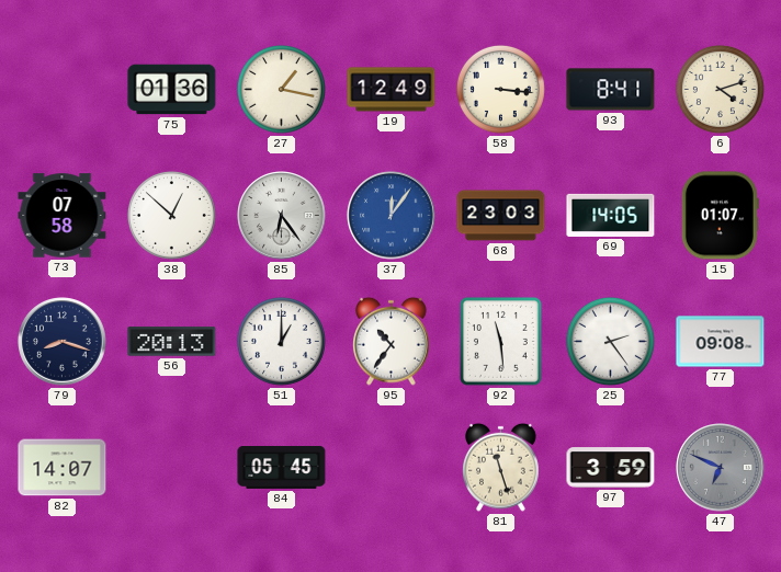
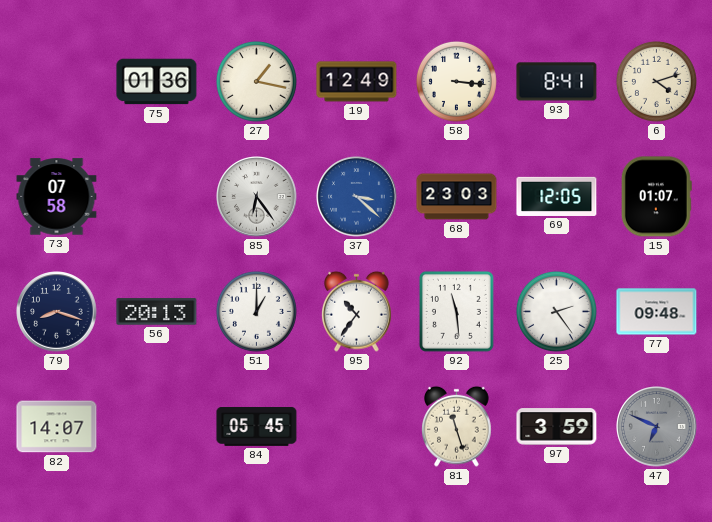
38: 12:52 -> none (171, 215)
37: 12:06 -> 3:22 (357, 197)
69: 14:05 -> 12:05 (557, 196)
77: 09:08 -> 09:48 (657, 312)
